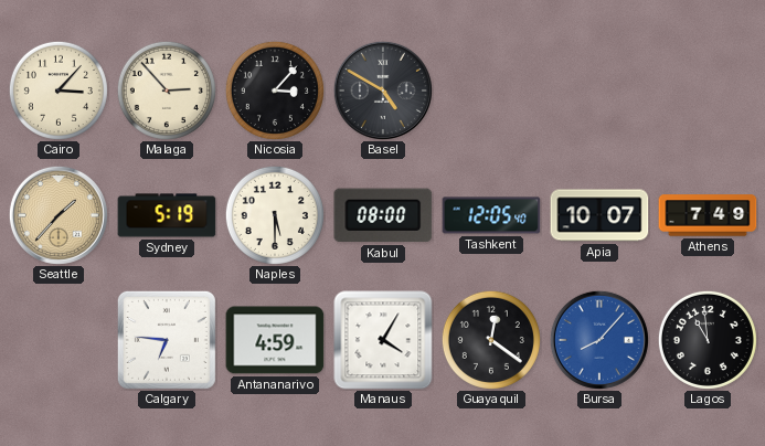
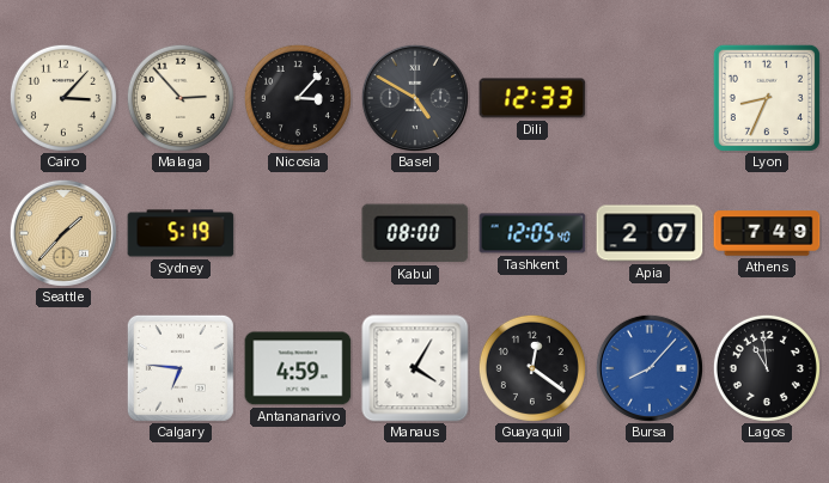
Dili: none -> 12:33 (532, 98)
Lyon: none -> 8:34 (767, 98)
Naples: 5:30 -> none (275, 215)
Apia: 10:07 -> 2:07 (650, 233)
